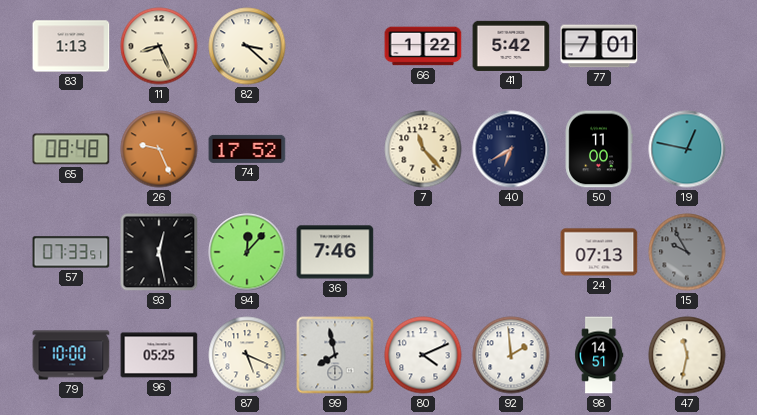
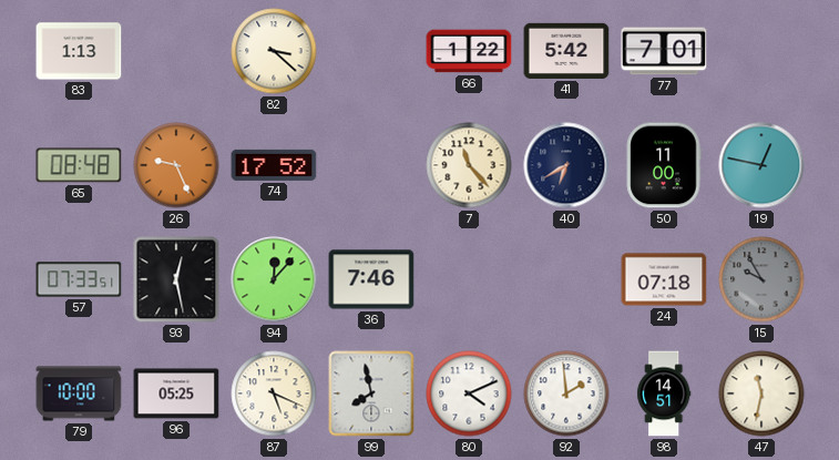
11: 8:26 -> none (159, 46)
24: 07:13 -> 07:18 (664, 279)
